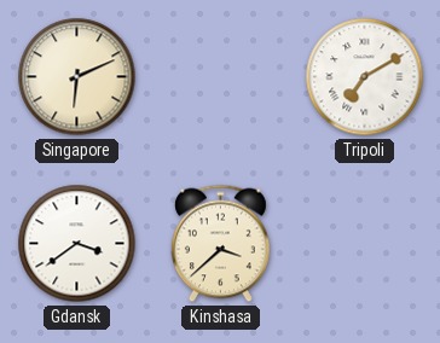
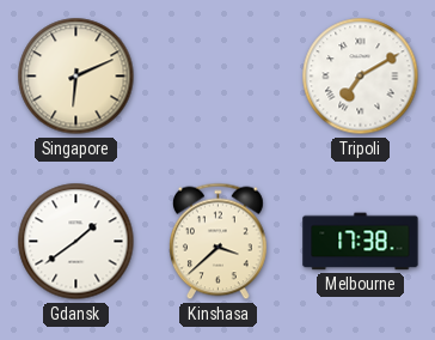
Gdansk: 3:39 -> 1:39 (76, 242)
Melbourne: none -> 17:38 (361, 242)
